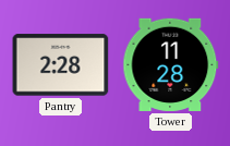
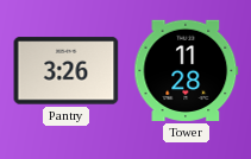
Pantry: 2:28 -> 3:26 (67, 71)
